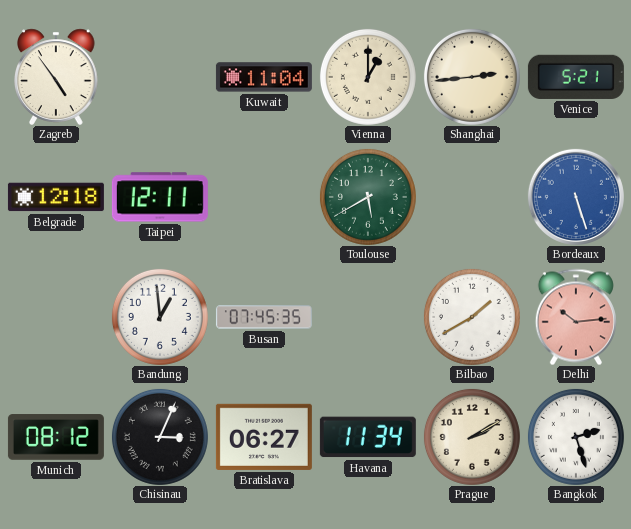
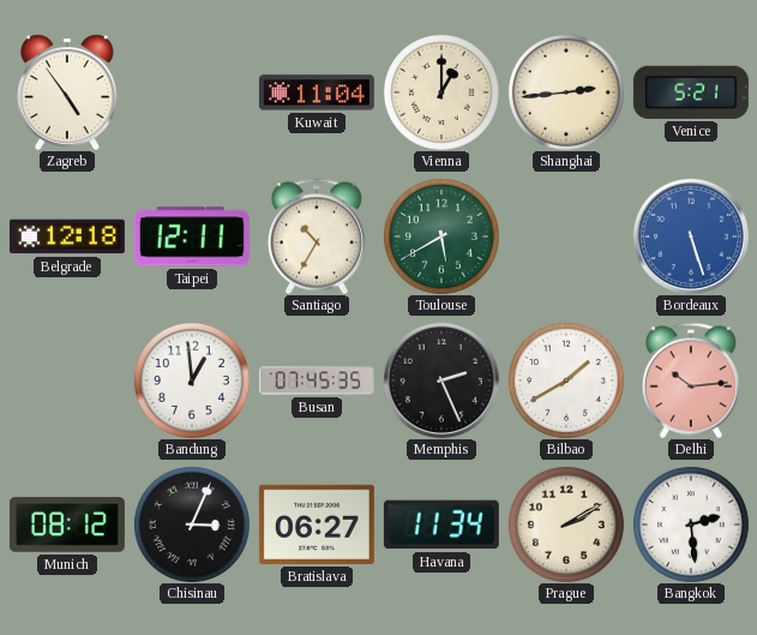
Santiago: none -> 10:35 (317, 236)
Memphis: none -> 2:26 (441, 381)
Bangkok: 2:27 -> 2:29 (691, 525)
